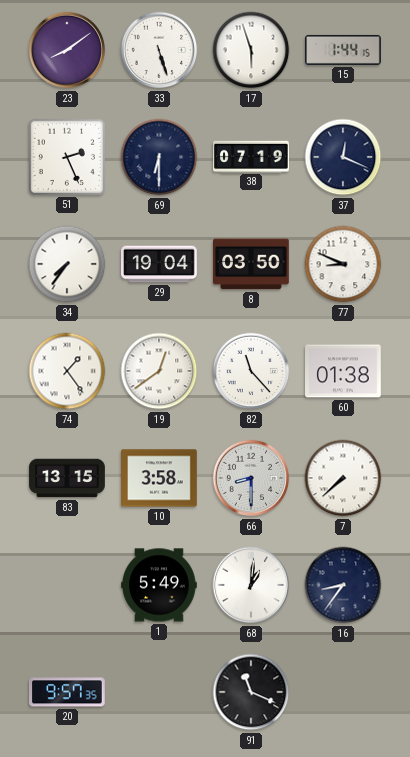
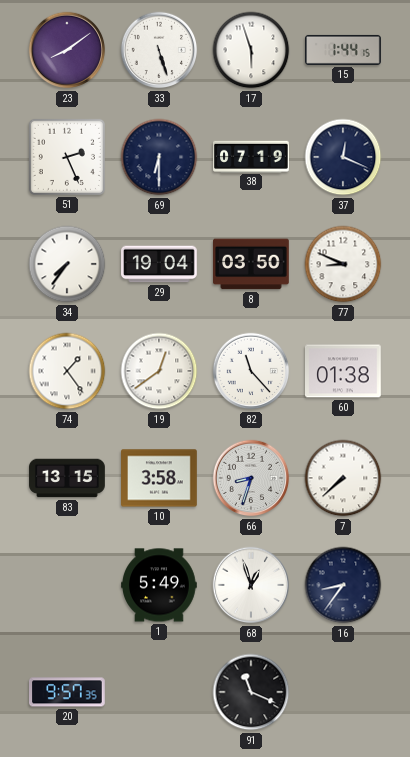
66: 8:30 -> 8:33 (251, 478)
68: 1:01 -> 12:57 (251, 585)
